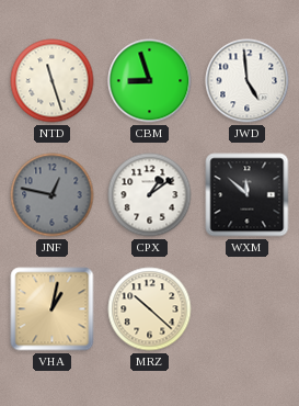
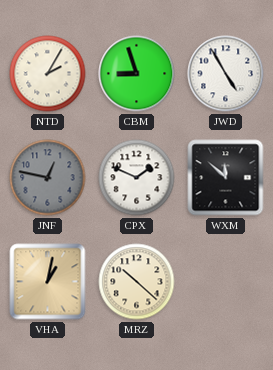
NTD: 11:27 -> 2:05 (48, 74)
JWD: 4:59 -> 4:55 (226, 74)
CPX: 1:09 -> 1:49 (137, 178)
